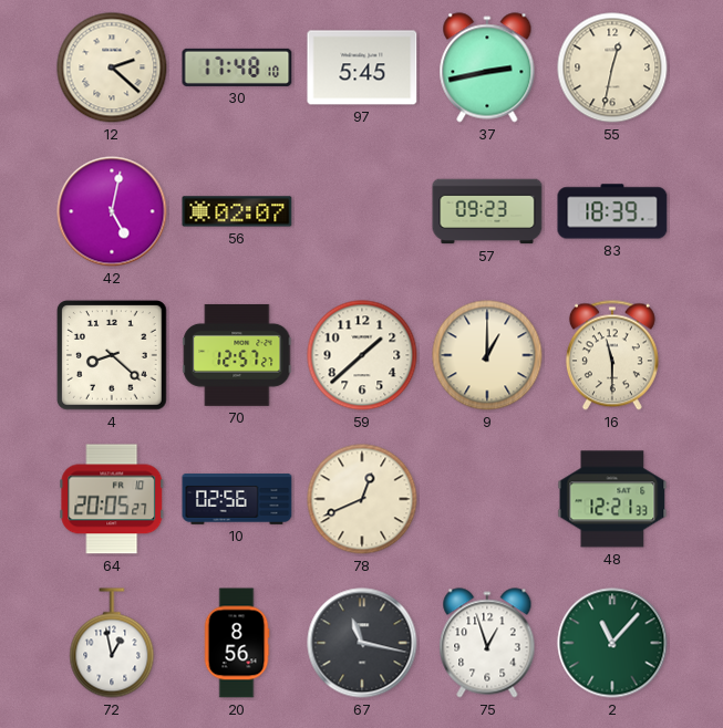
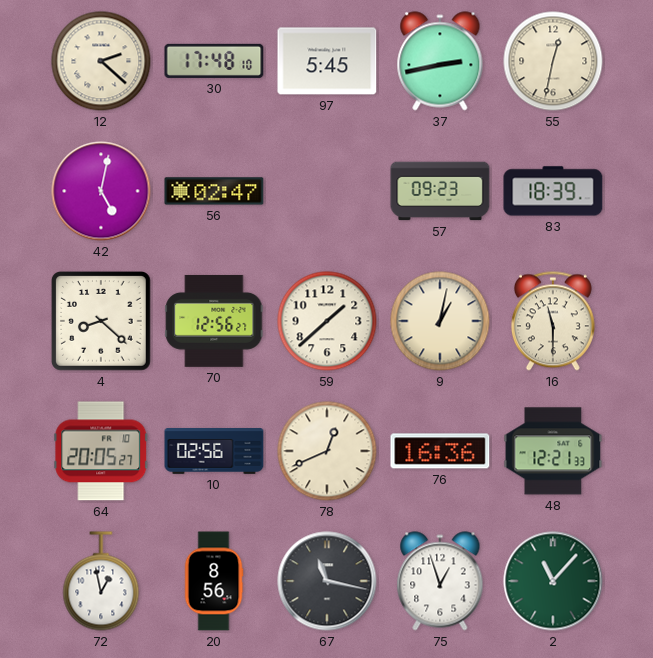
56: 02:07 -> 02:47 (214, 191)
70: 12:57 -> 12:56 (214, 321)
9: 1:00 -> 1:02 (440, 321)
76: none -> 16:36 (440, 451)
